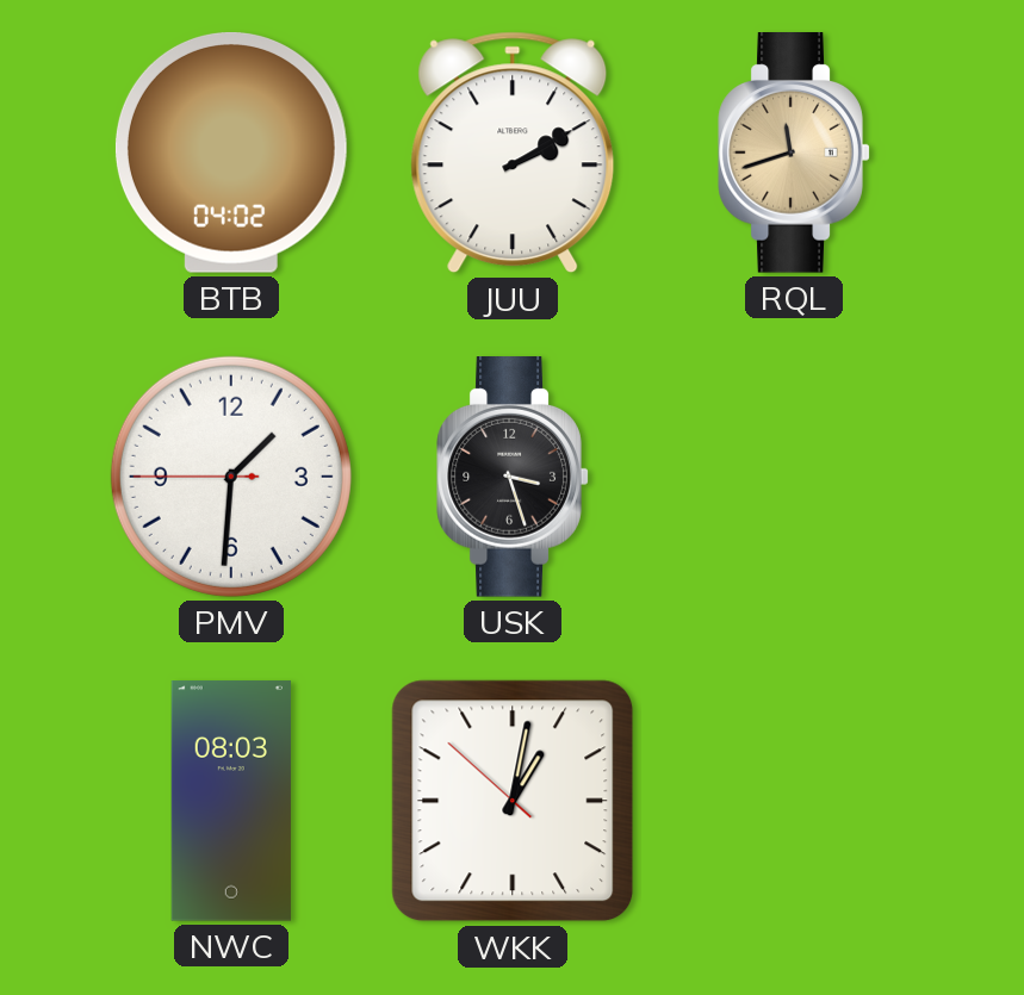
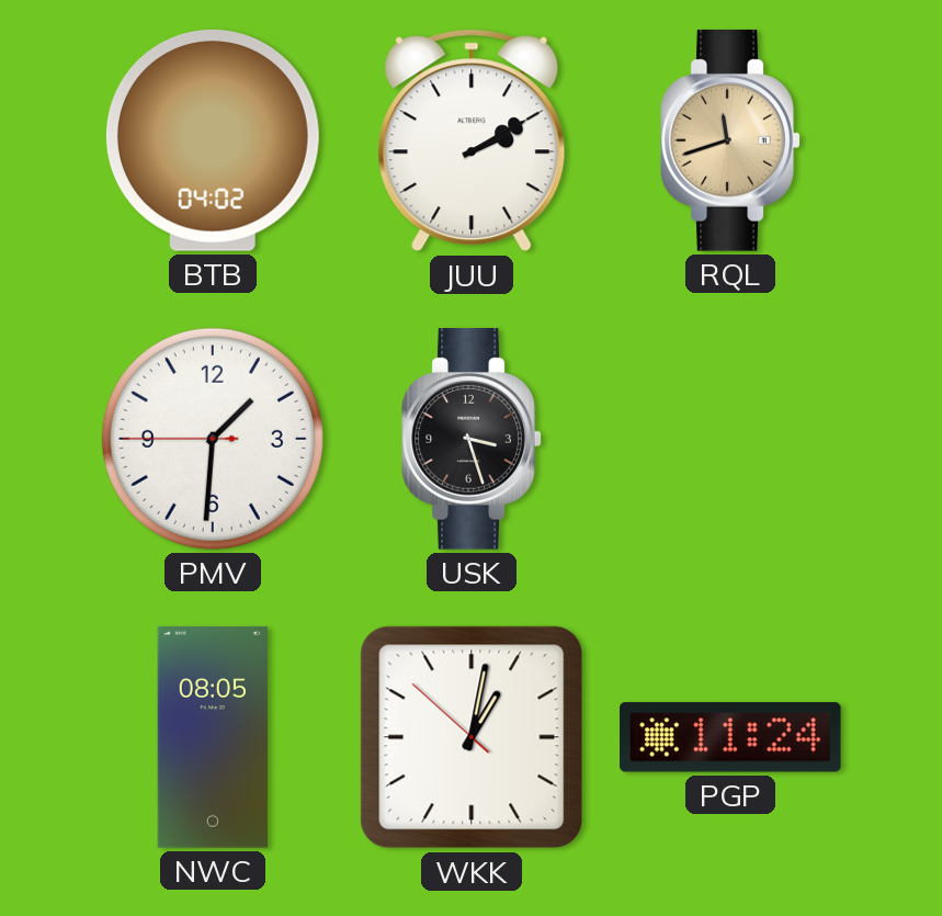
NWC: 08:03 -> 08:05 (213, 737)
PGP: none -> 11:24 (731, 737)
